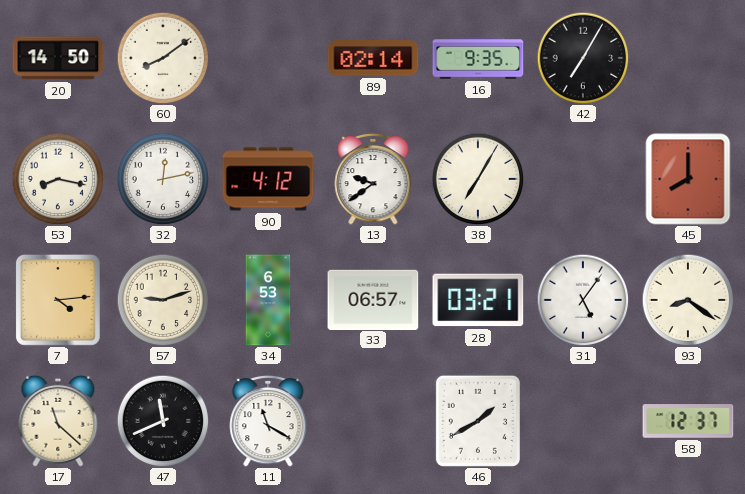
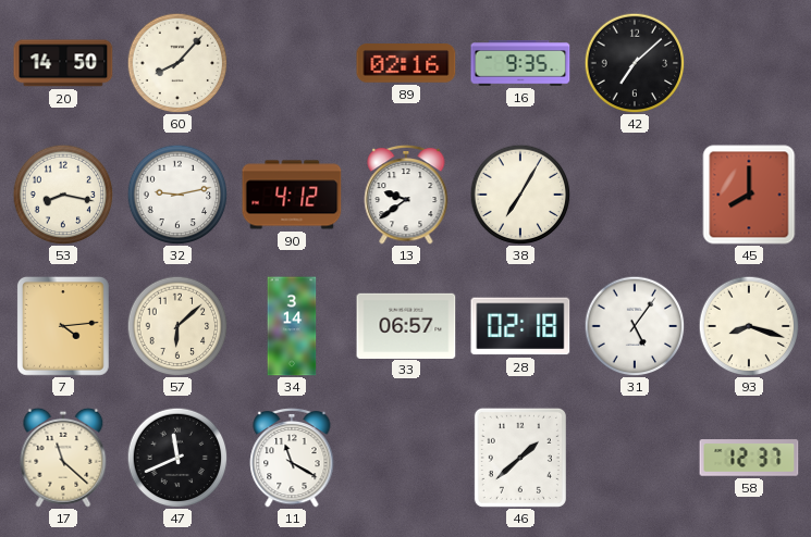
60: 8:09 -> 8:07 (177, 63)
89: 02:14 -> 02:16 (406, 63)
42: 7:05 -> 7:08 (635, 63)
32: 12:13 -> 9:13 (177, 195)
57: 9:12 -> 6:08 (177, 326)
34: 6:53 -> 3:14 (292, 326)
28: 03:21 -> 02:18 (520, 326)
93: 8:21 -> 8:18 (749, 326)
46: 1:40 -> 1:38 (520, 458)
